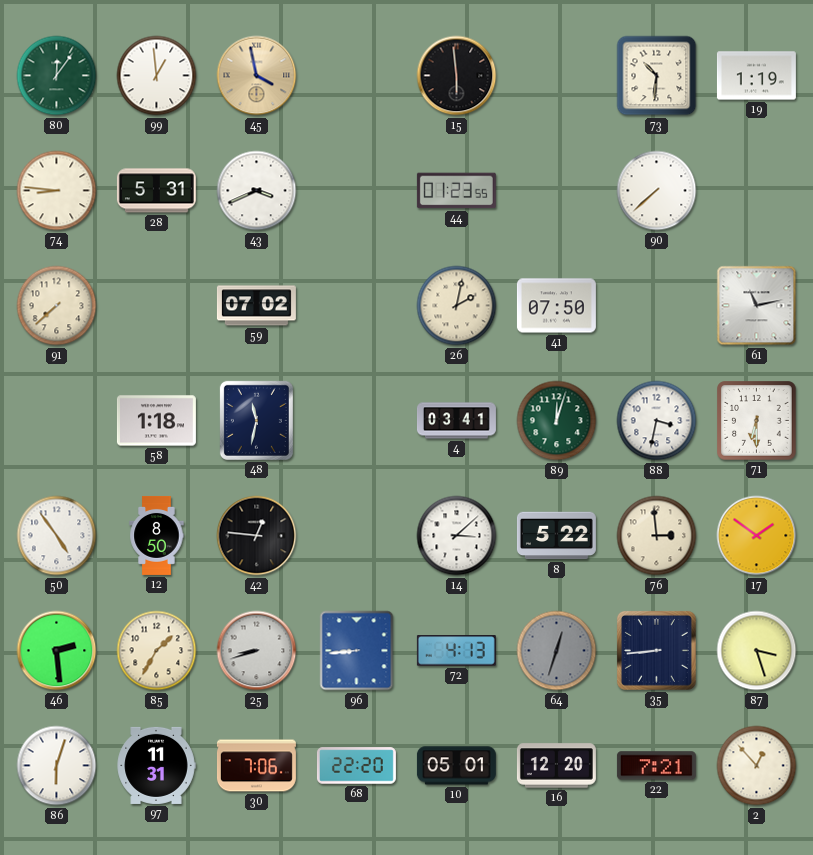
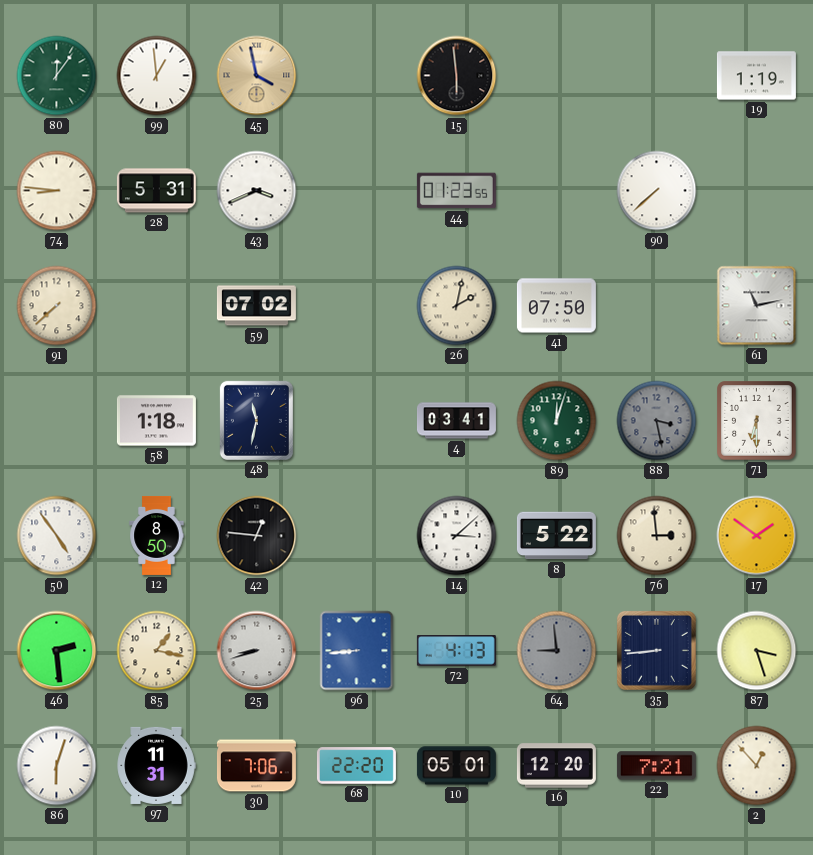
73: 10:31 -> none (657, 76)
88: 3:32 -> 3:28 (657, 421)
88 dial: white -> grey (657, 421)
85: 1:35 -> 1:17 (157, 651)
64: 12:33 -> 8:59 (557, 651)
